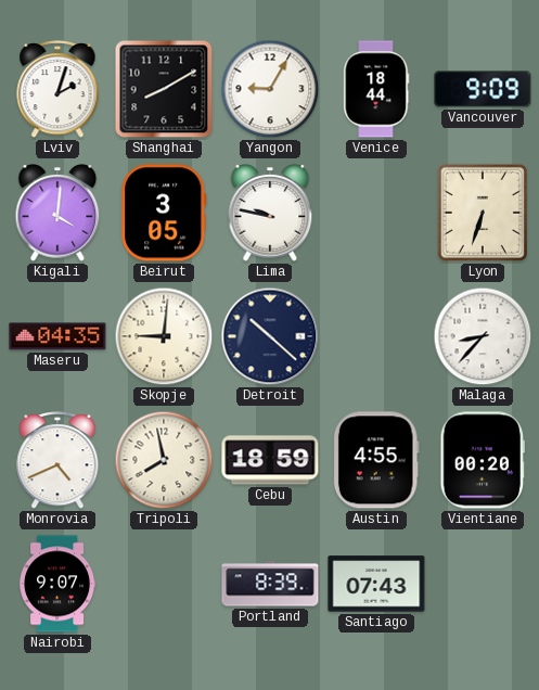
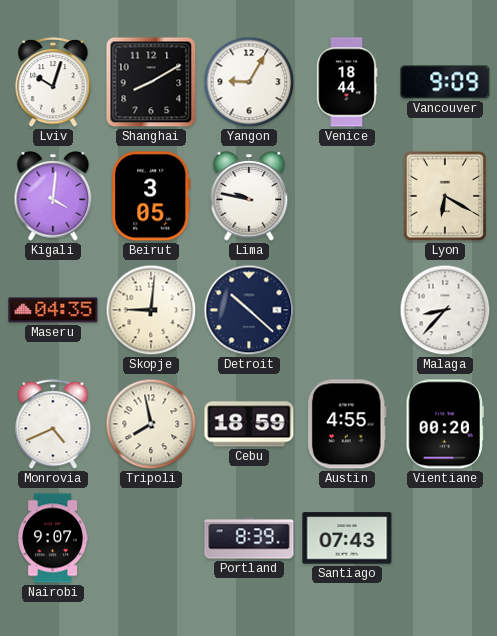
Lviv: 2:03 -> 10:03 (53, 83)
Lyon: 6:33 -> 6:20 (445, 196)
